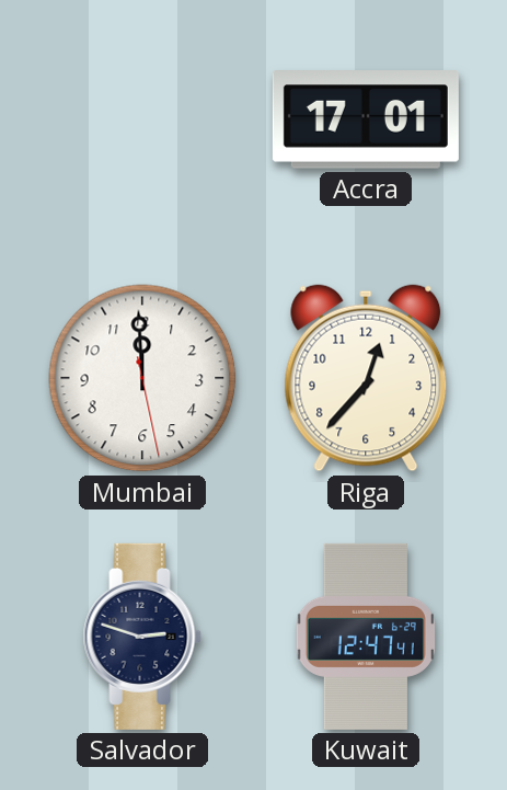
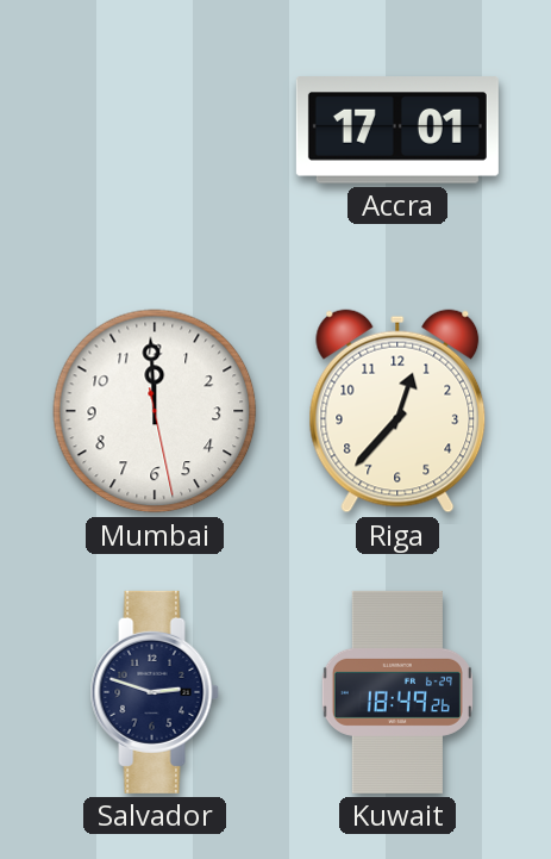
Kuwait: 12:47 -> 18:49 (397, 692)
